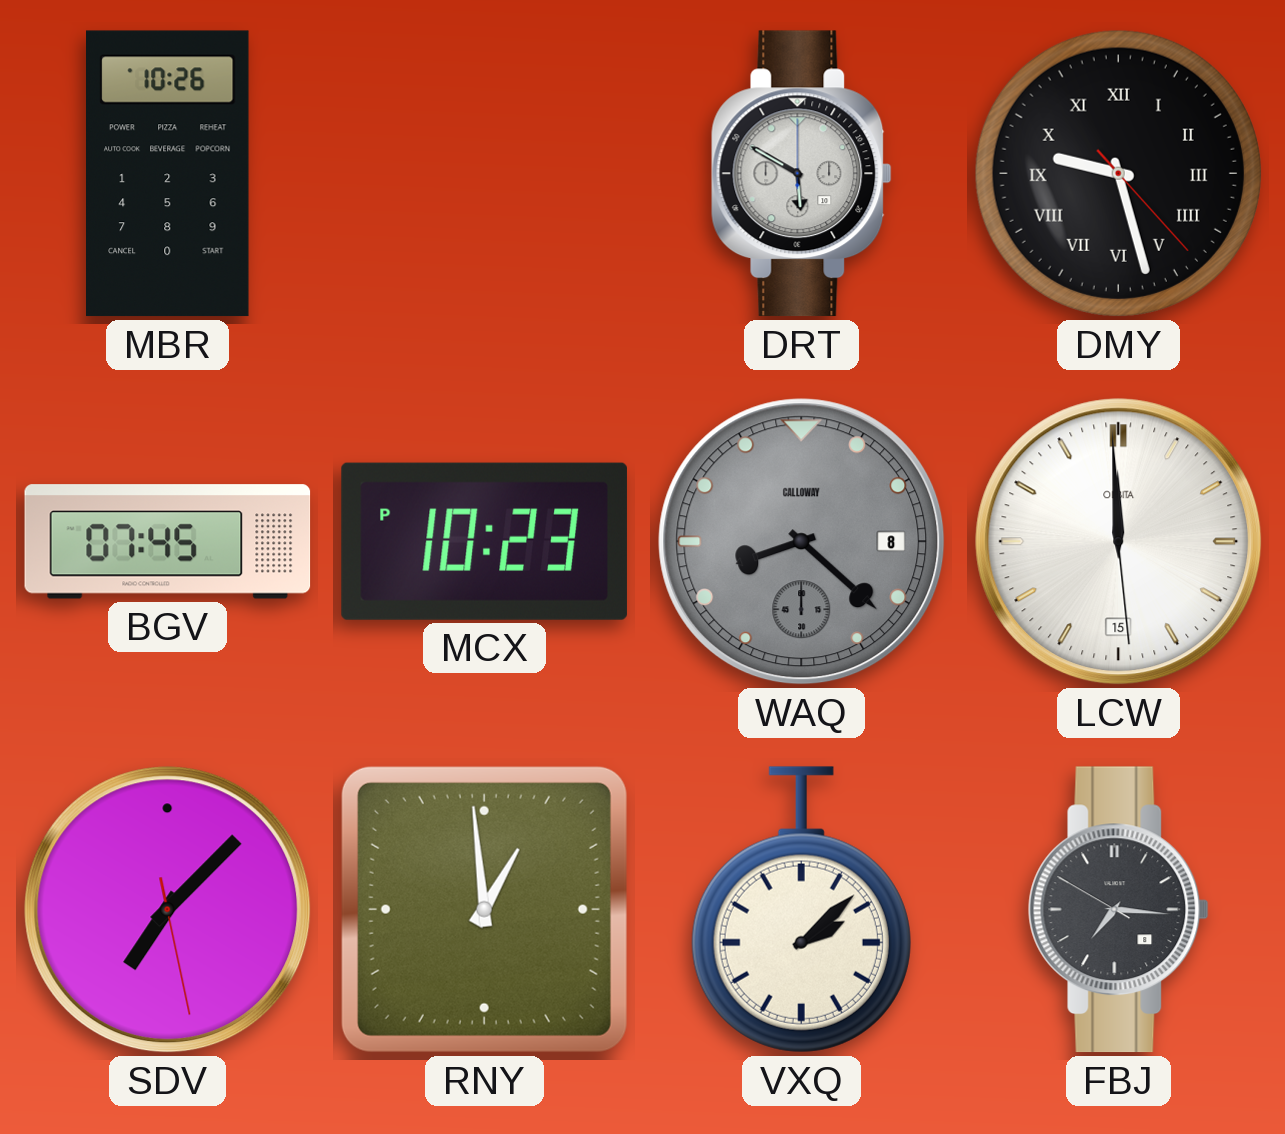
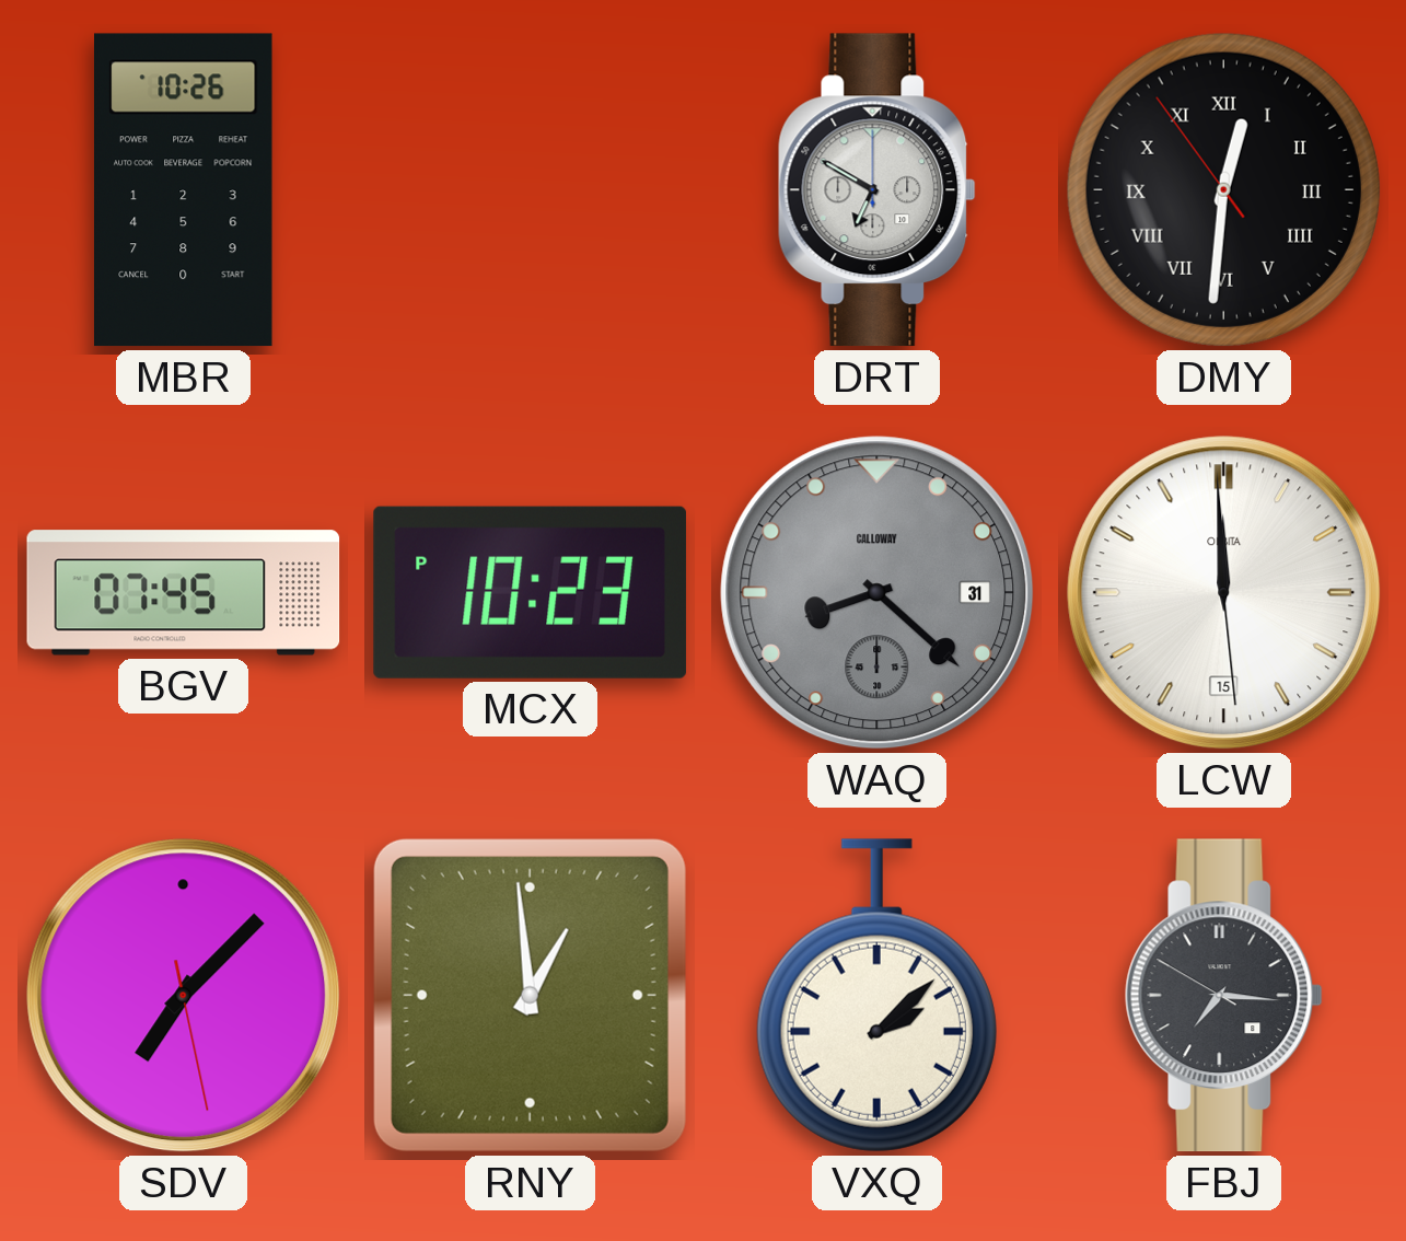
DRT: 5:50 -> 6:50 (876, 190)
DMY: 9:27 -> 12:30 (1223, 189)
WAQ date: 8 -> 31 (878, 593)
